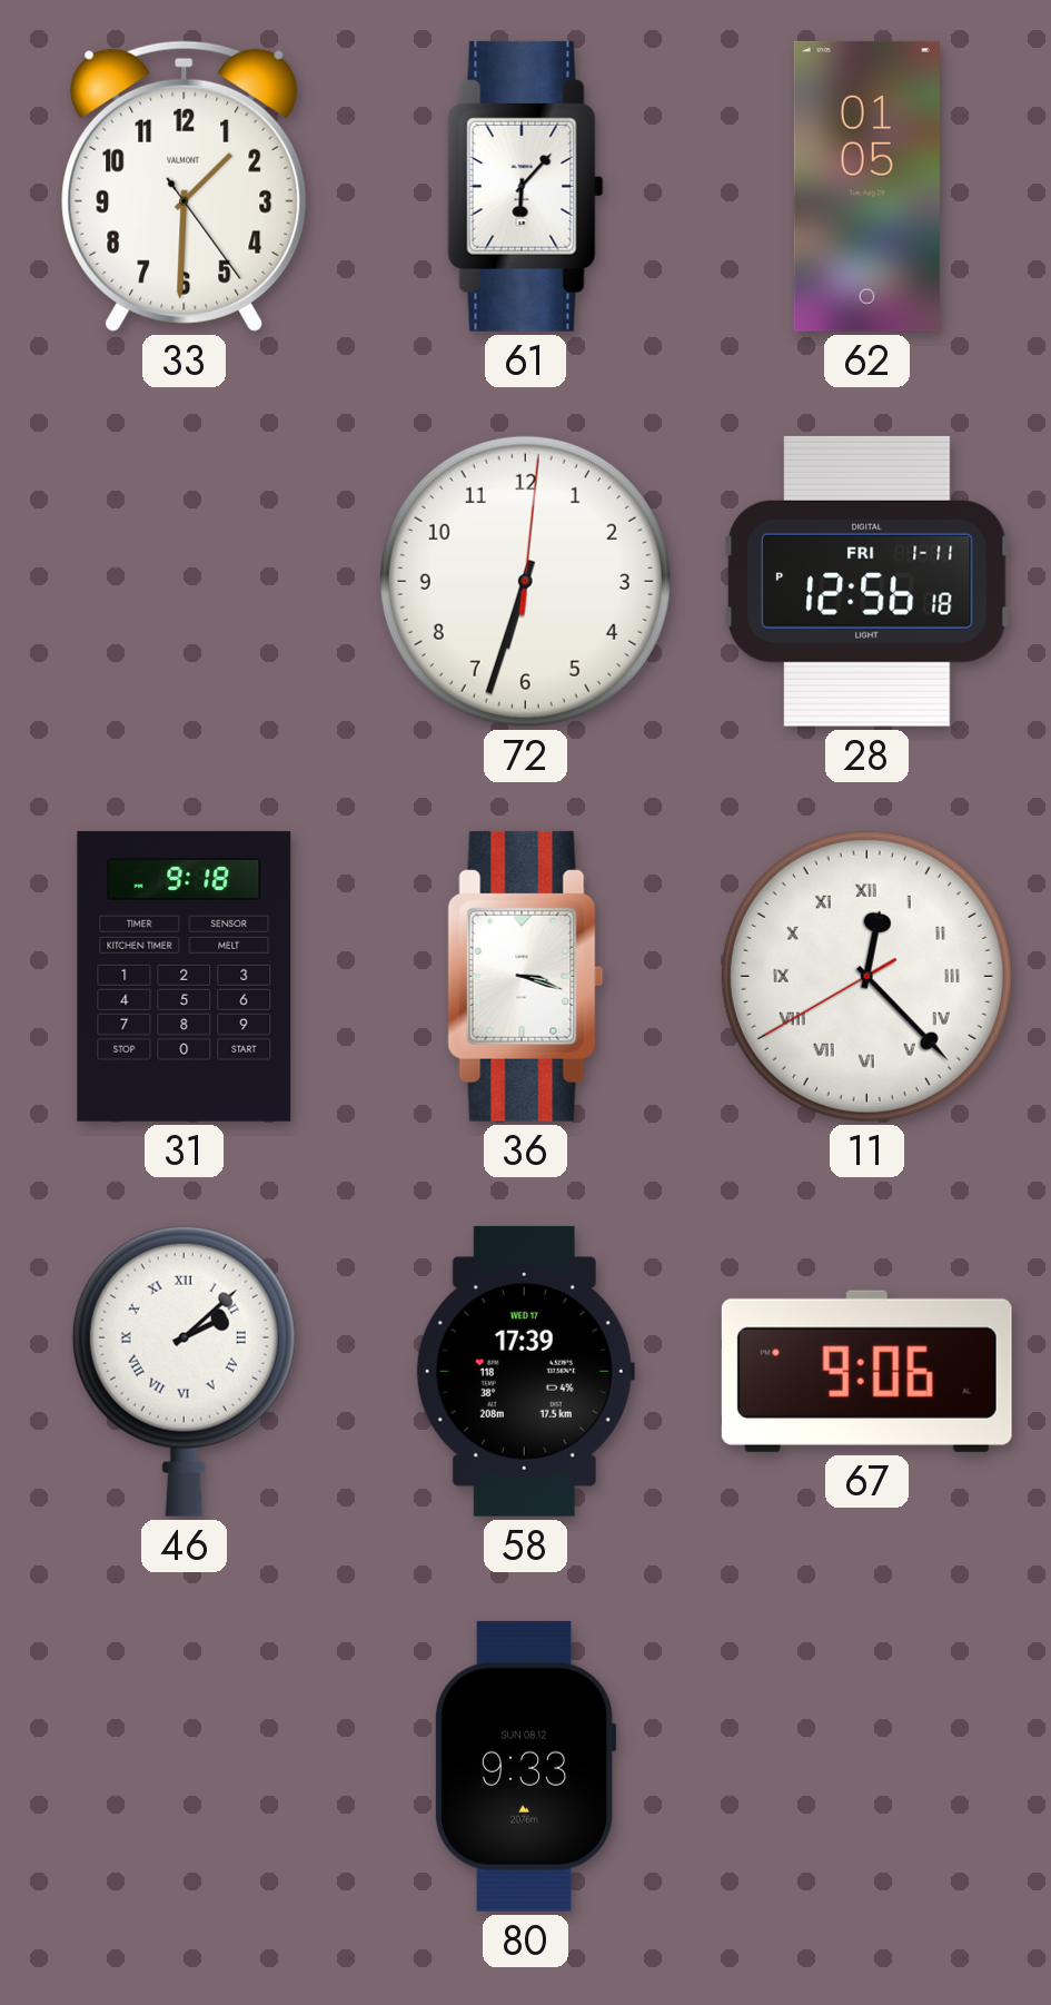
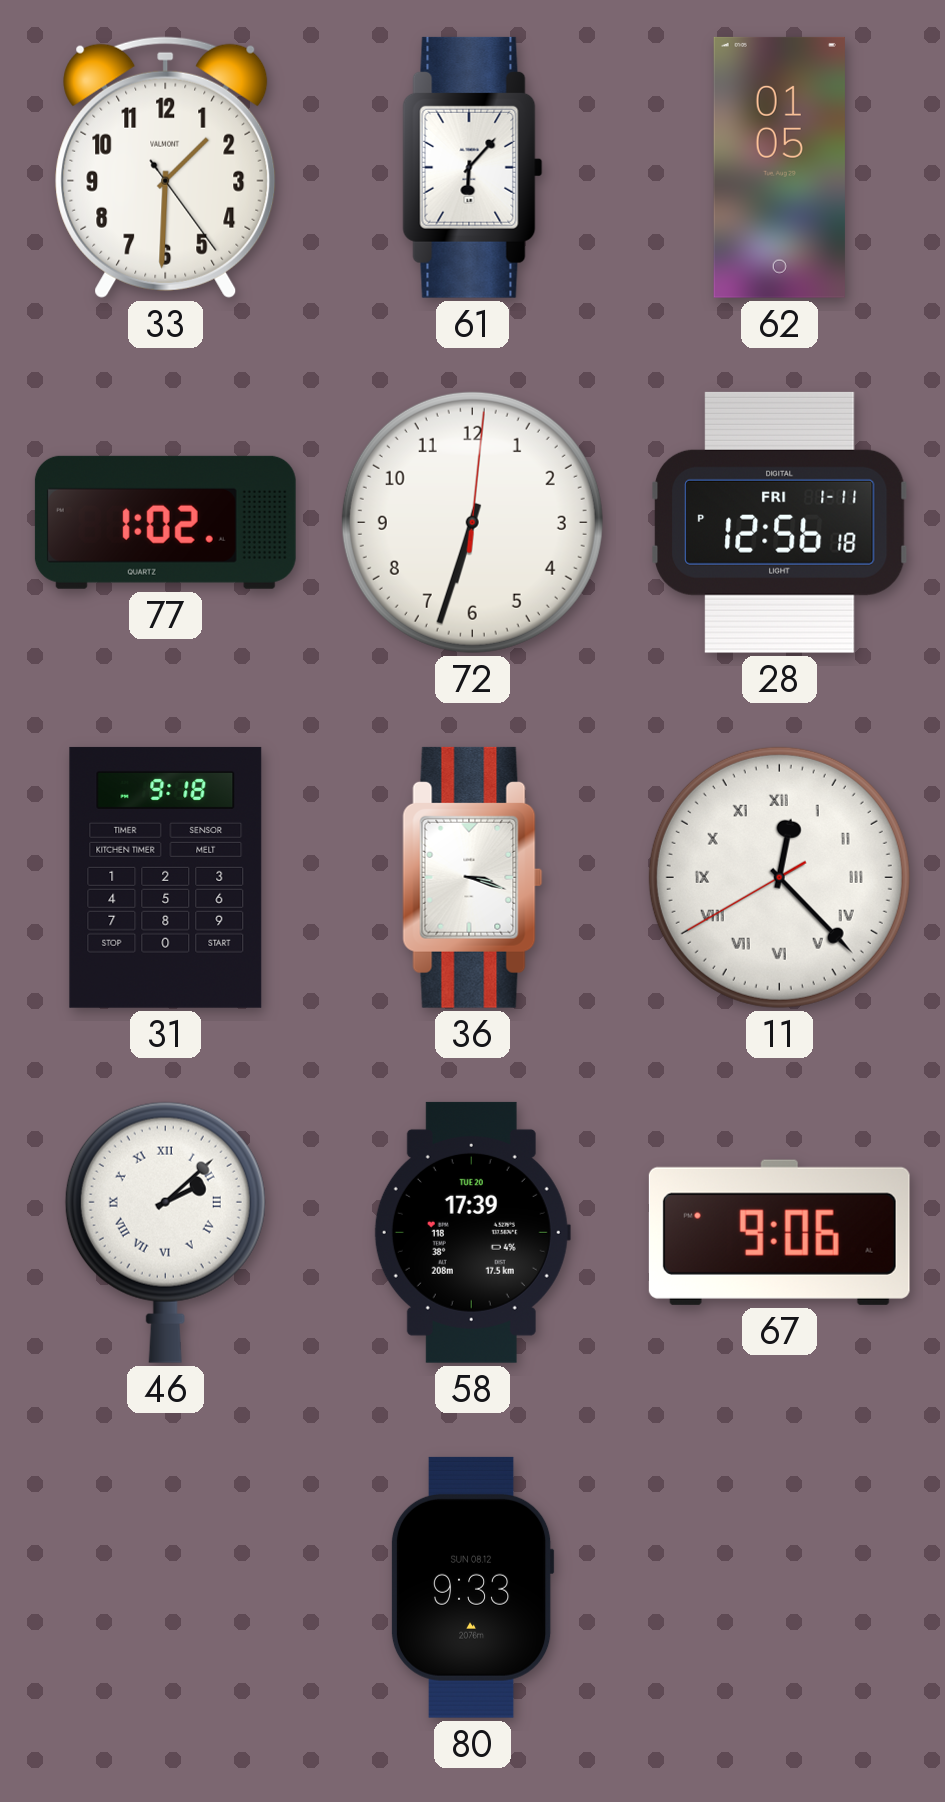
77: none -> 1:02 (165, 522)
58 date: WED 17 -> TUE 20 (472, 1232)
